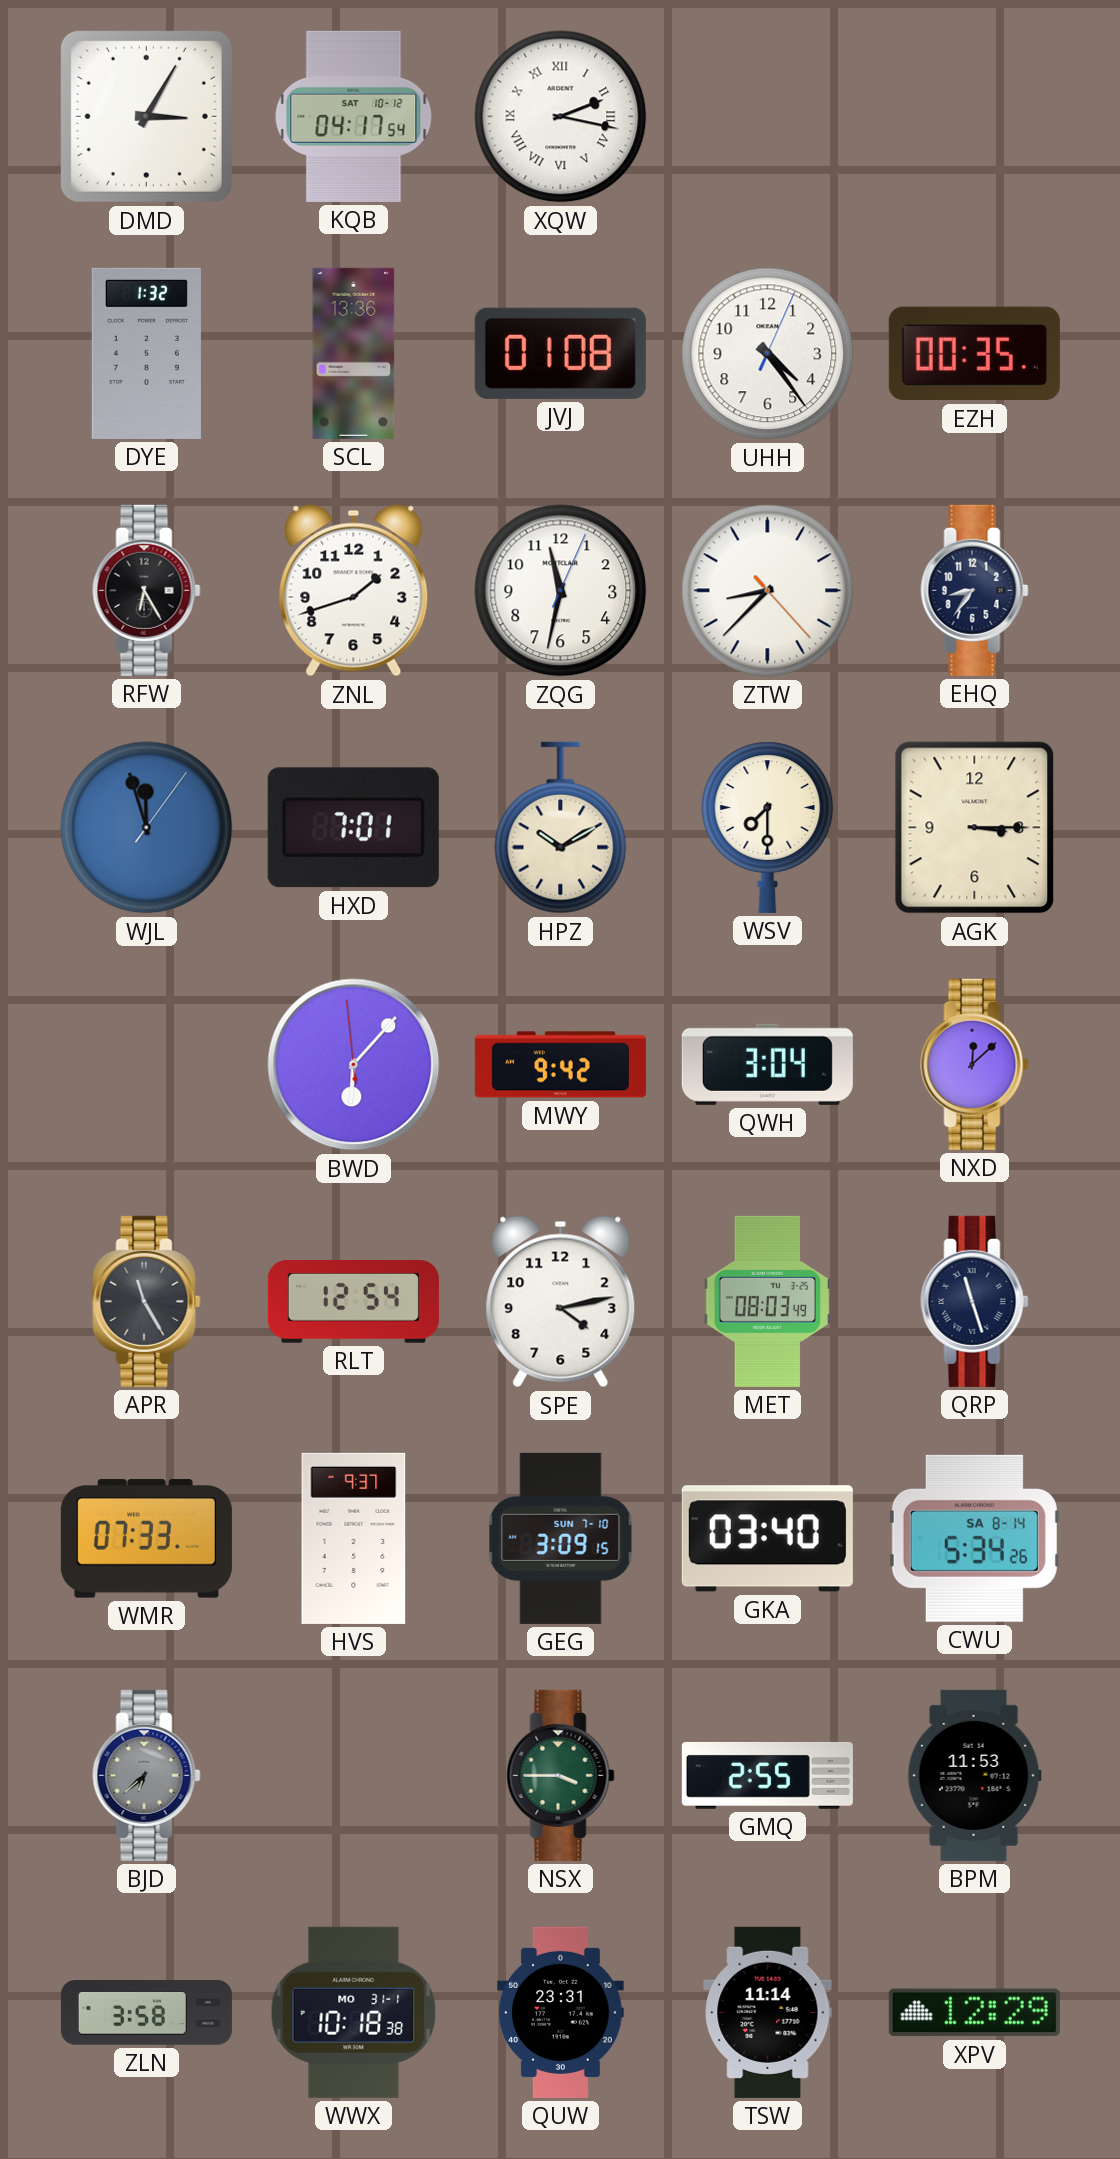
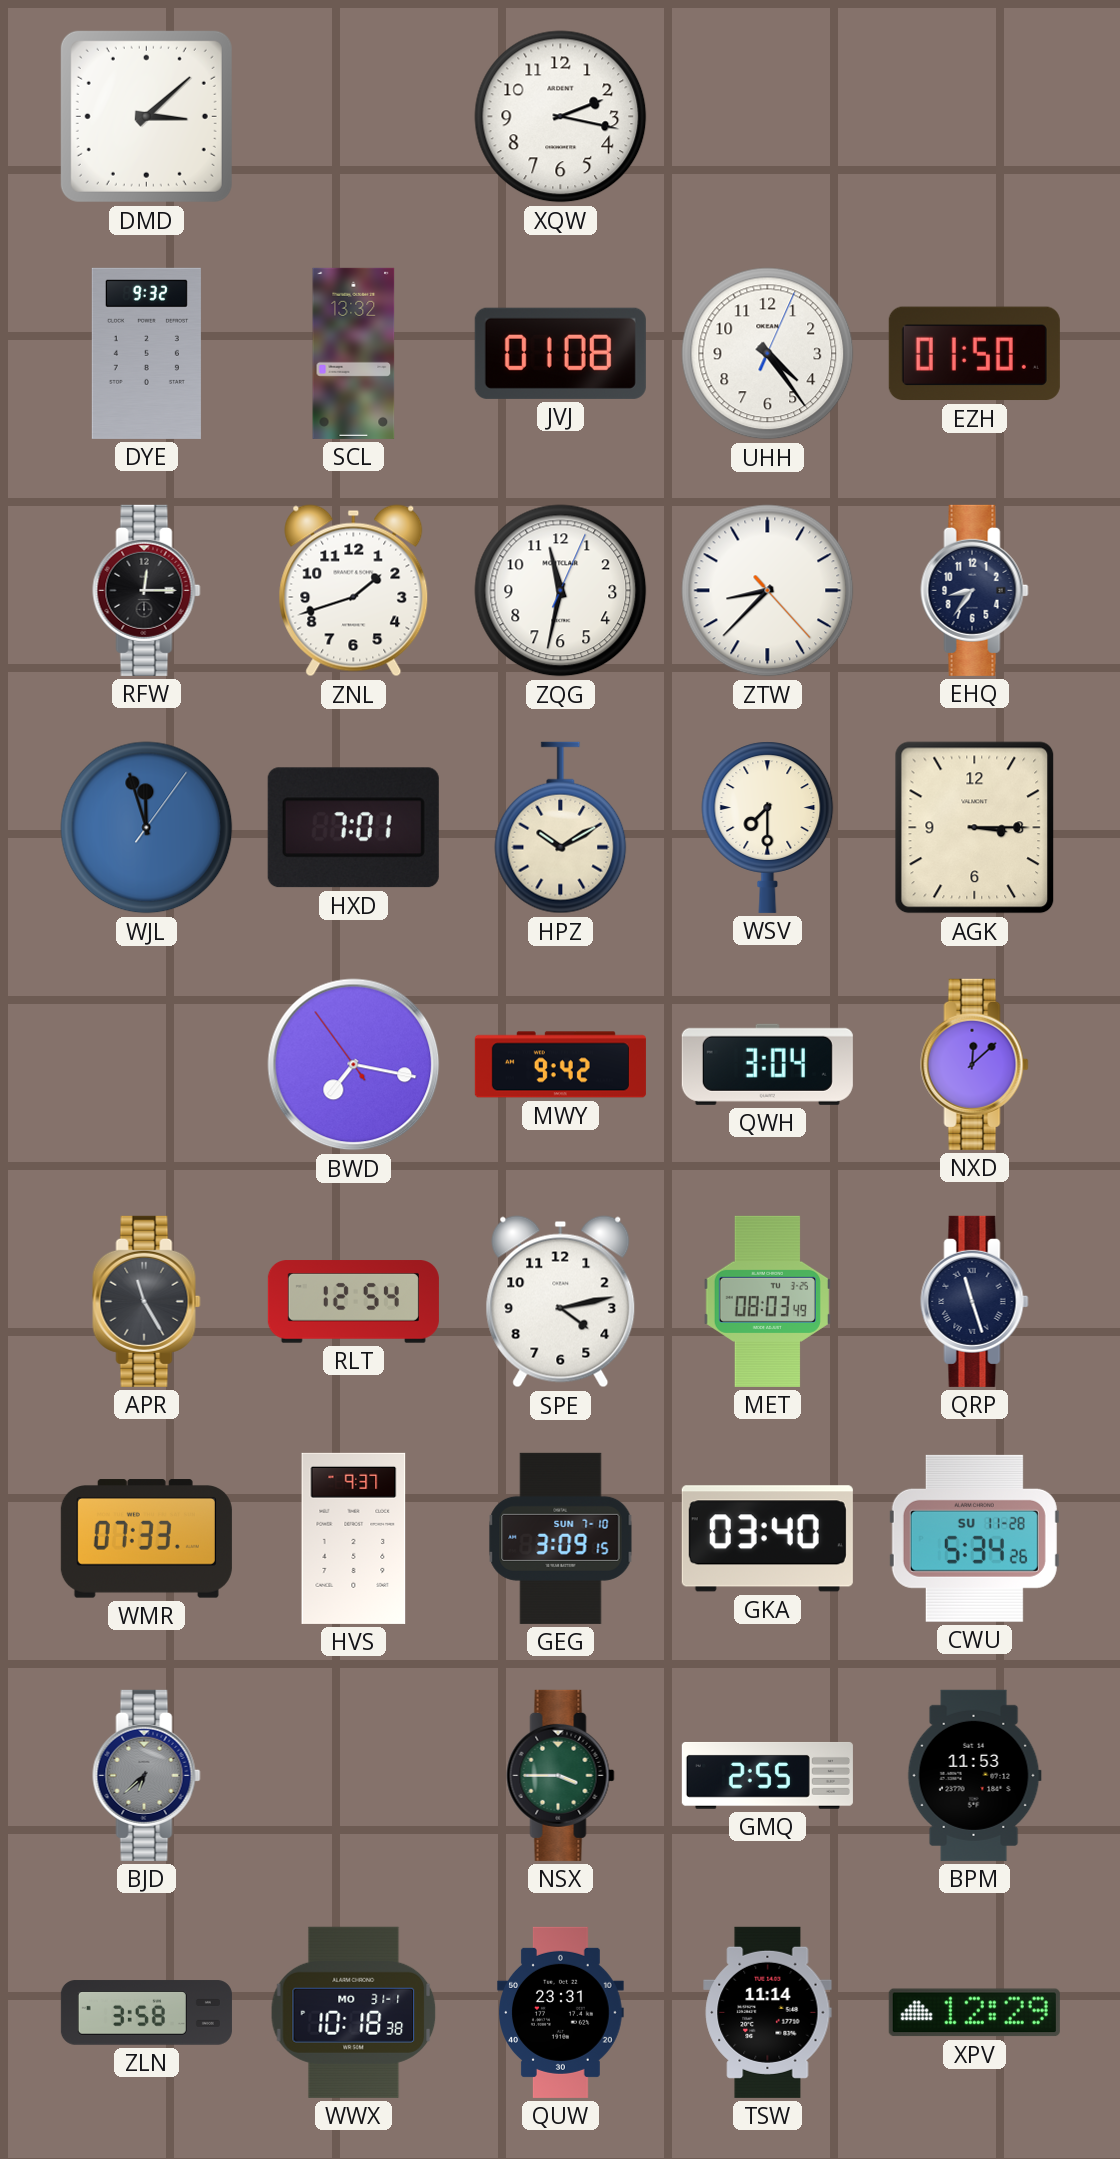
DMD: 3:05 -> 3:08 (146, 116)
KQB: 04:17 -> none (354, 116)
XQW numerals: Roman -> Arabic (561, 117)
DYE: 1:32 -> 9:32 (146, 353)
SCL: 13:36 -> 13:32 (354, 353)
EZH: 00:35 -> 01:50 (974, 354)
RFW: 6:25 -> 12:15 (147, 590)
BWD: 6:06 -> 7:16 (354, 1065)
CWU date: SA 8-14 -> SU 11-28 (974, 1538)
